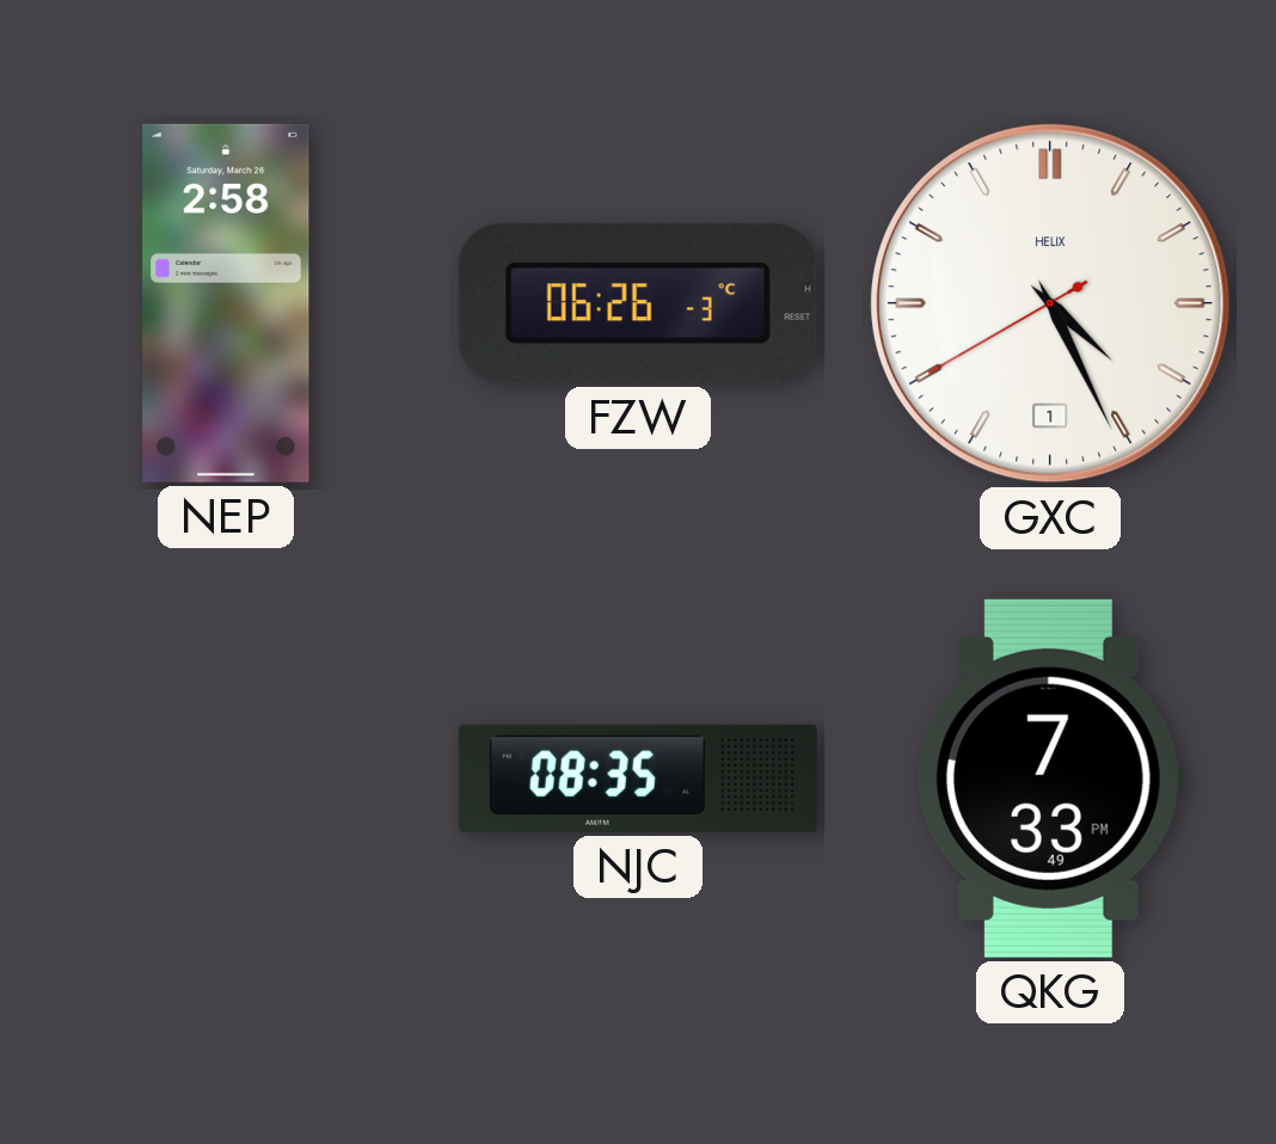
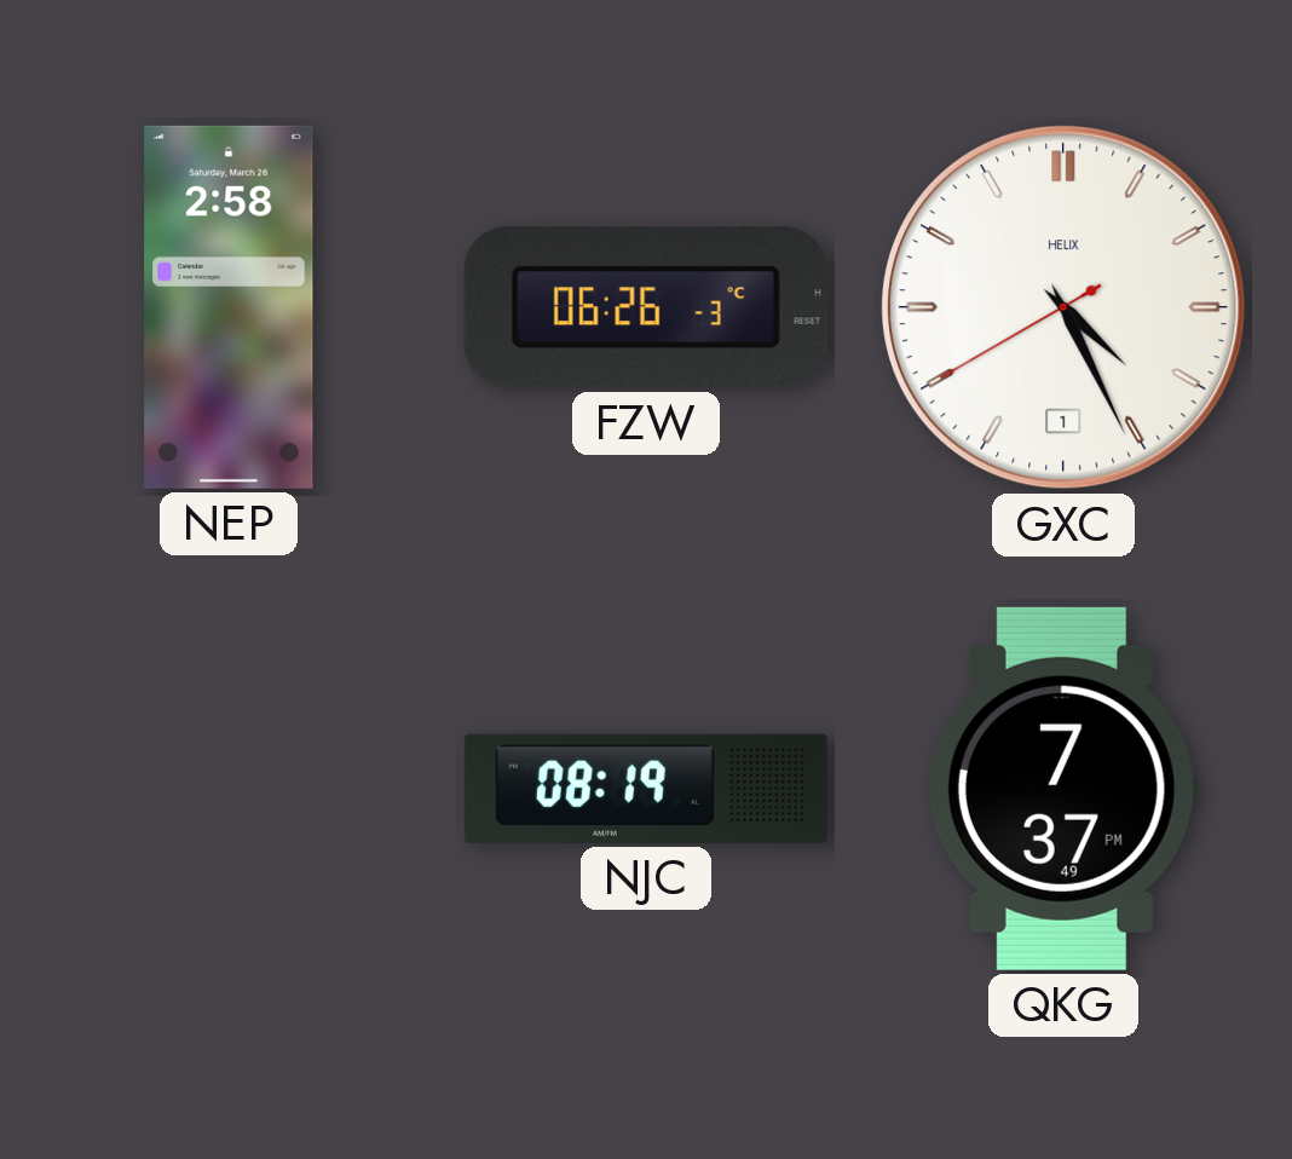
NJC: 08:35 -> 08:19 (646, 789)
QKG: 7:33 -> 7:37 (1062, 789)
